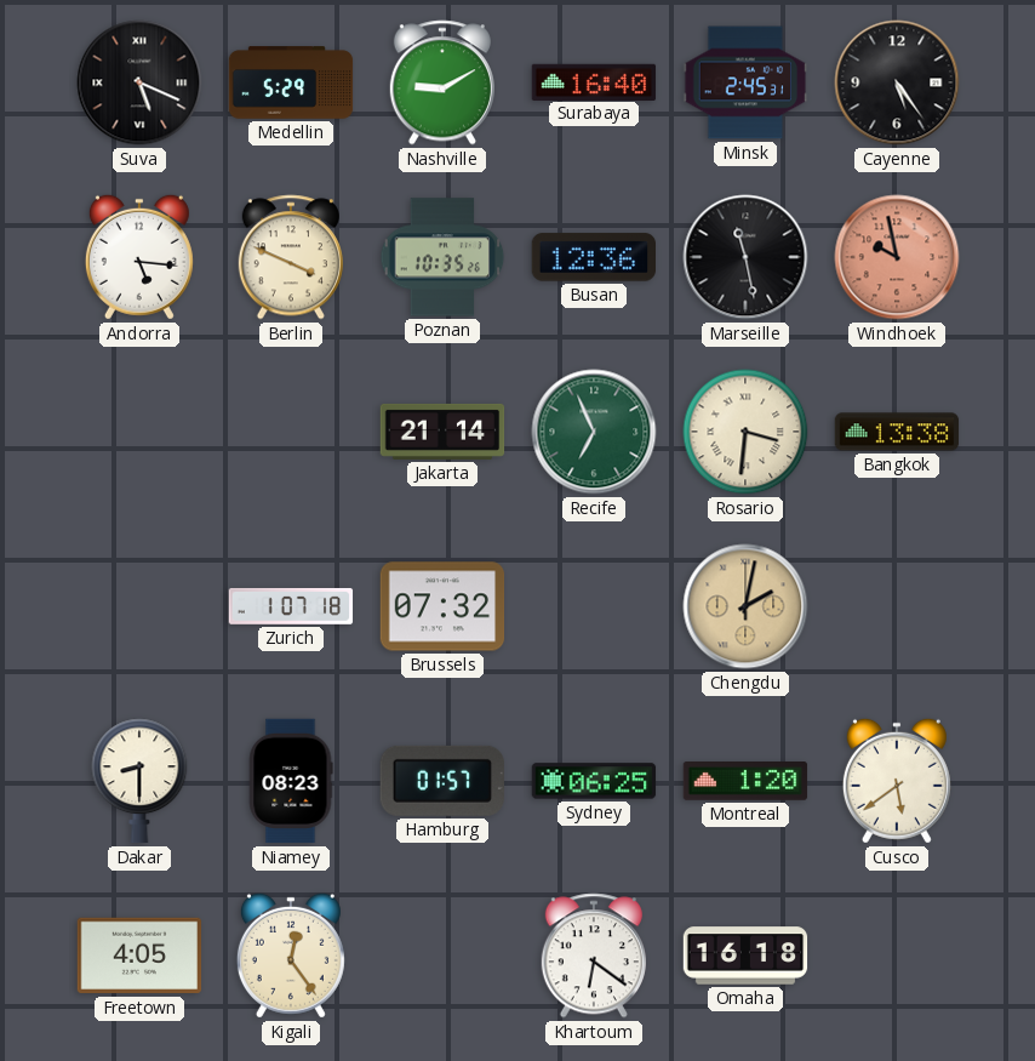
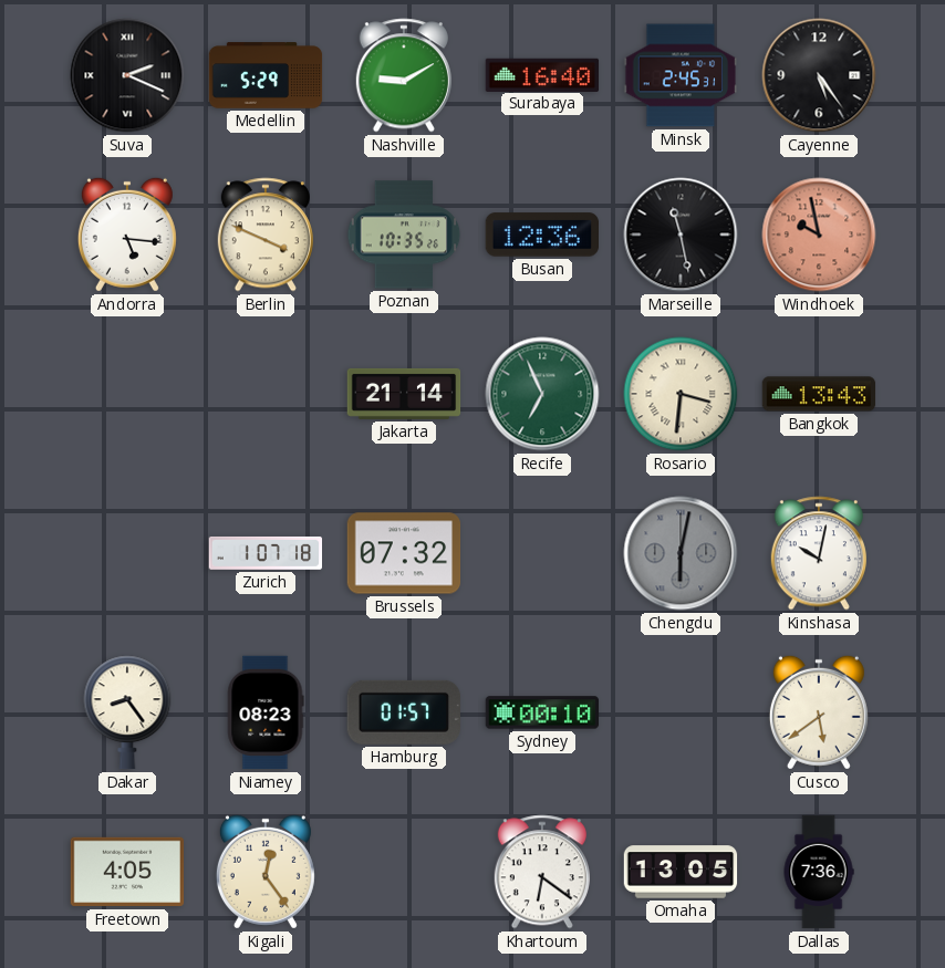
Suva: 5:19 -> 2:19 (127, 75)
Bangkok: 13:38 -> 13:43 (819, 394)
Chengdu: 2:02 -> 6:02 (681, 553)
Chengdu dial: champagne -> grey (681, 553)
Kinshasa: none -> 10:02 (819, 553)
Dakar: 8:30 -> 8:24 (127, 712)
Sydney: 06:25 -> 00:10 (542, 712)
Montreal: 1:20 -> none (745, 781)
Omaha: 16:18 -> 13:05 (681, 872)
Dallas: none -> 7:36 (819, 872)
